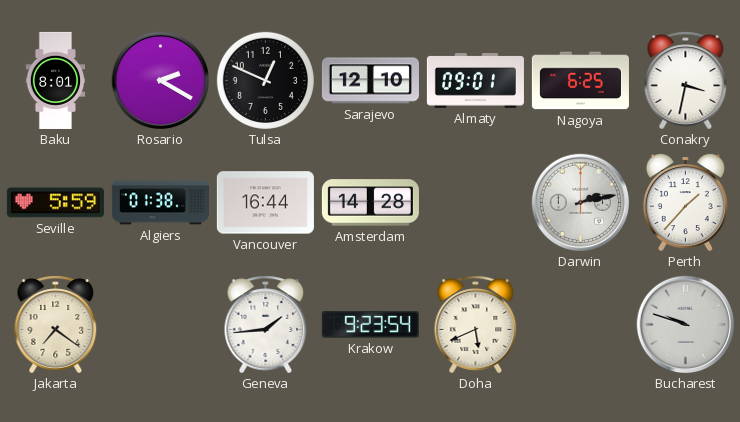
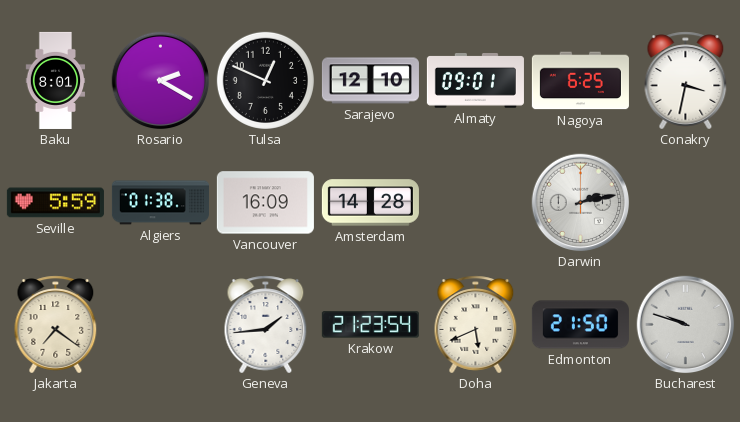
Vancouver: 16:44 -> 16:09 (265, 203)
Perth: 1:37 -> none (685, 203)
Krakow: 9:23 -> 21:23 (370, 325)
Edmonton: none -> 21:50 (580, 325)
